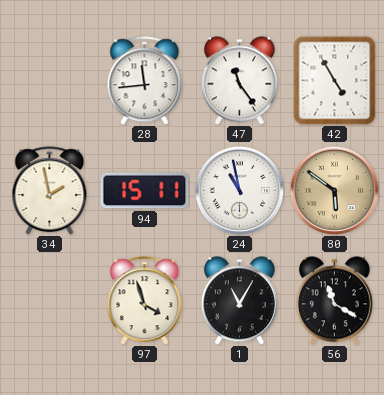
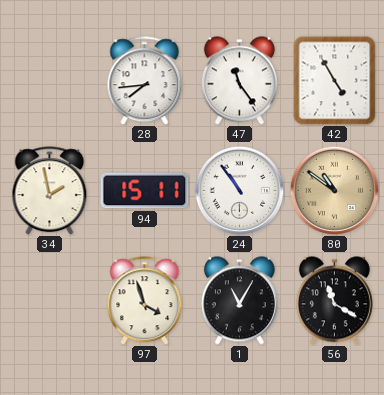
28: 11:44 -> 7:44 (145, 81)
24: 10:58 -> 10:54 (239, 190)
80: 5:51 -> 10:51 (334, 190)
